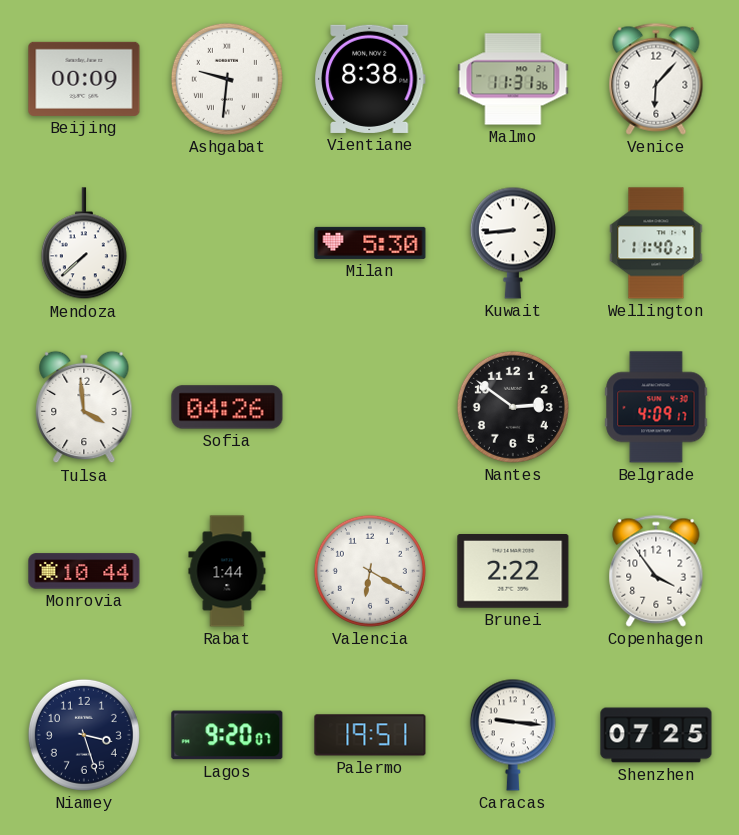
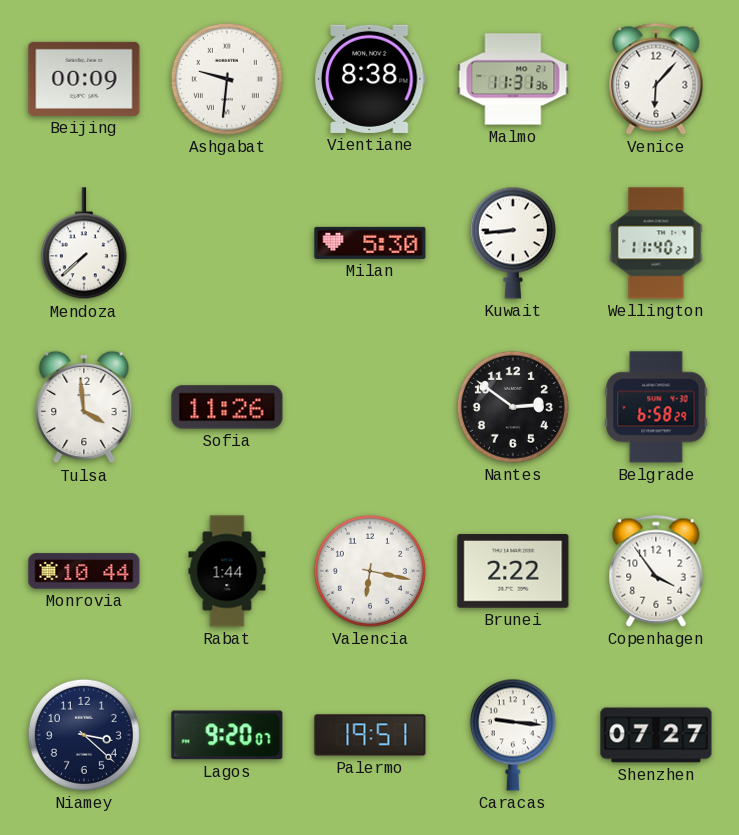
Sofia: 04:26 -> 11:26 (227, 407)
Belgrade: 4:09 -> 6:58 (656, 407)
Valencia: 6:20 -> 6:17 (370, 571)
Niamey: 3:27 -> 3:22 (84, 735)
Shenzhen: 07:25 -> 07:27 (656, 735)
